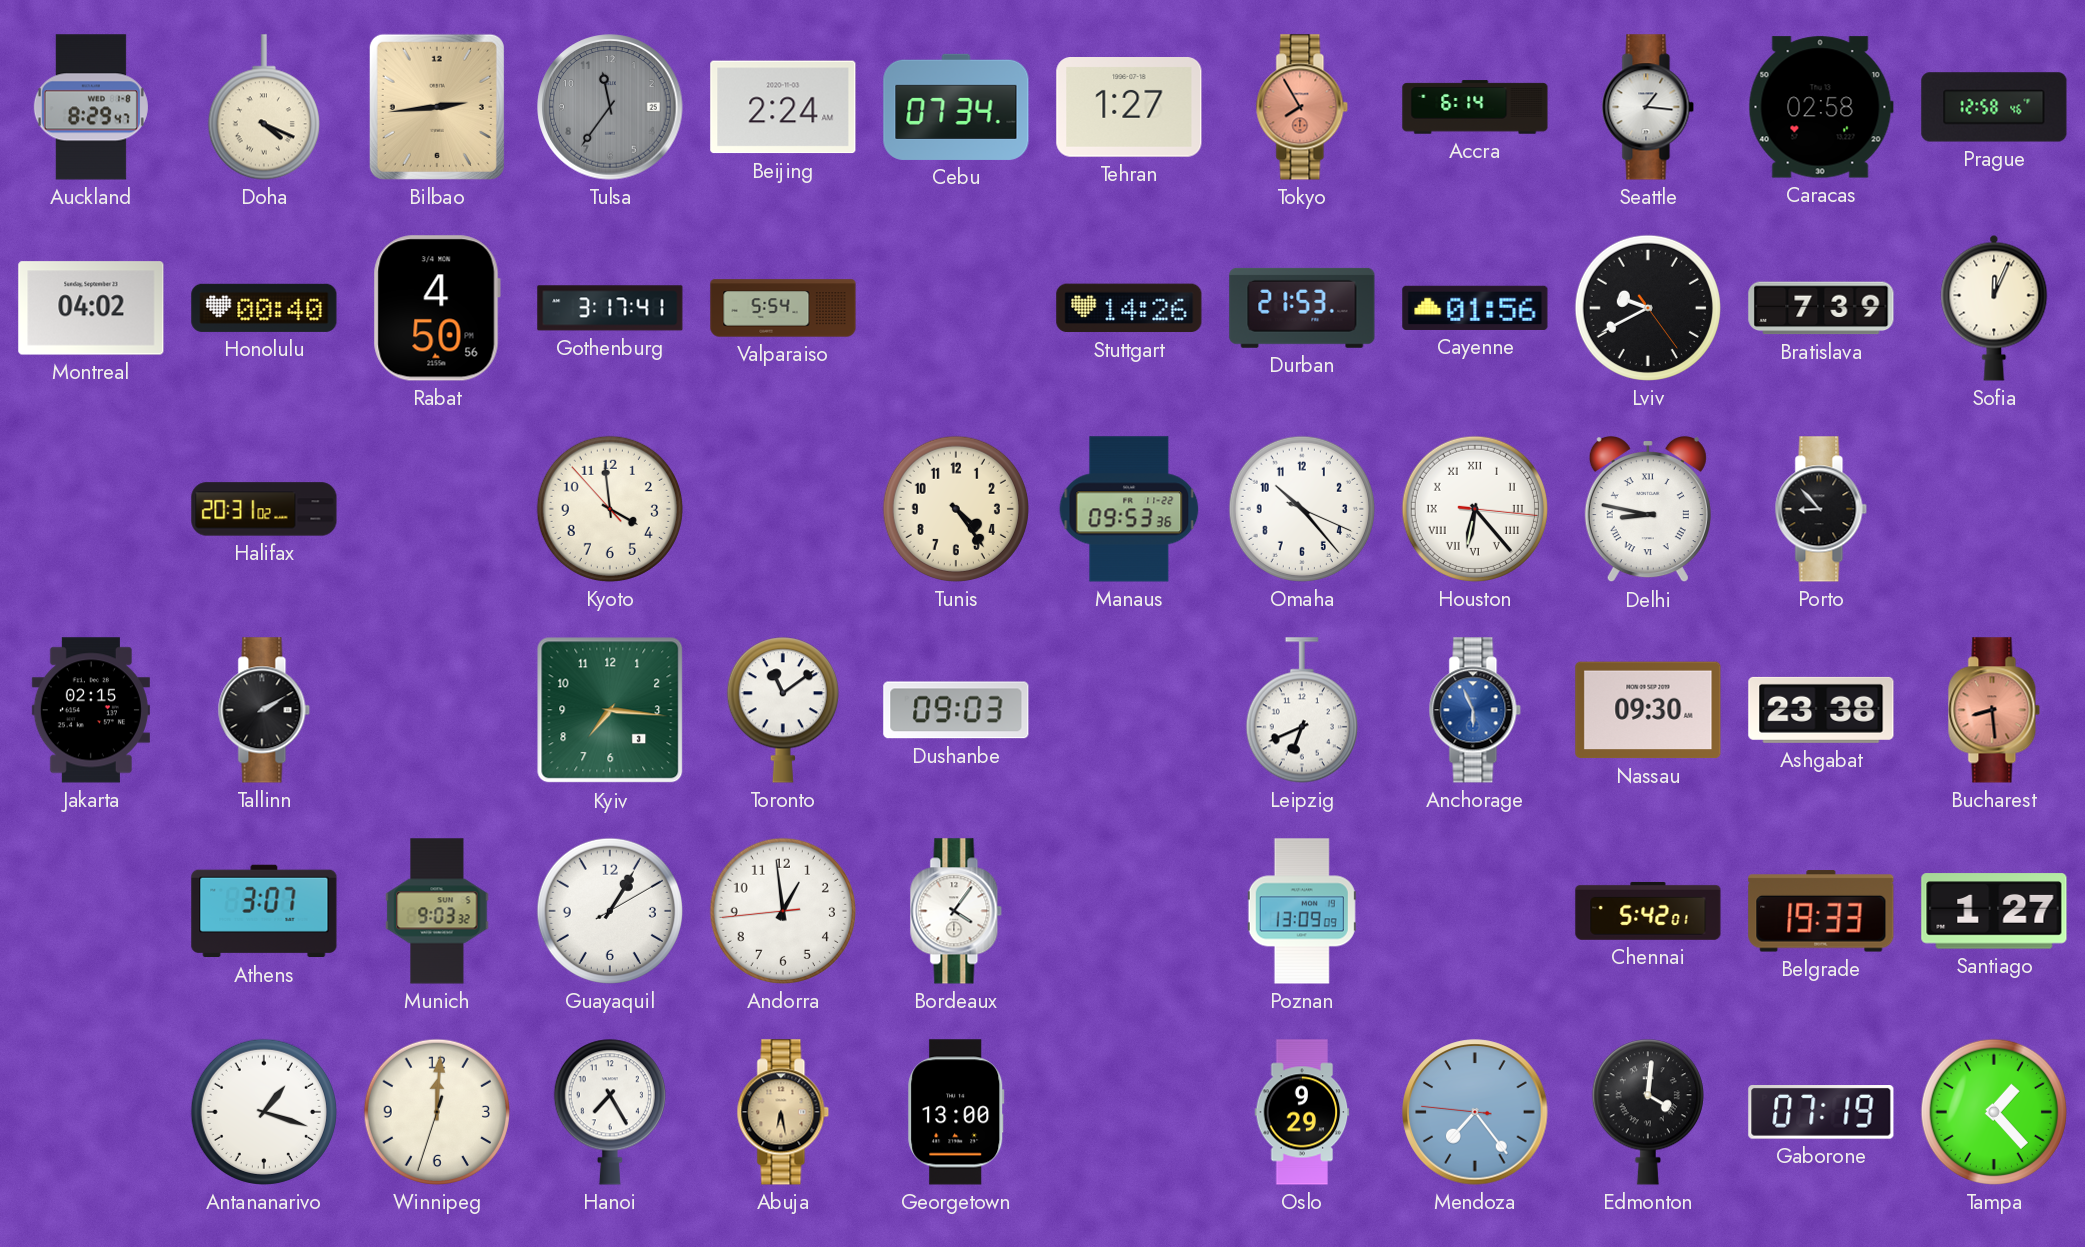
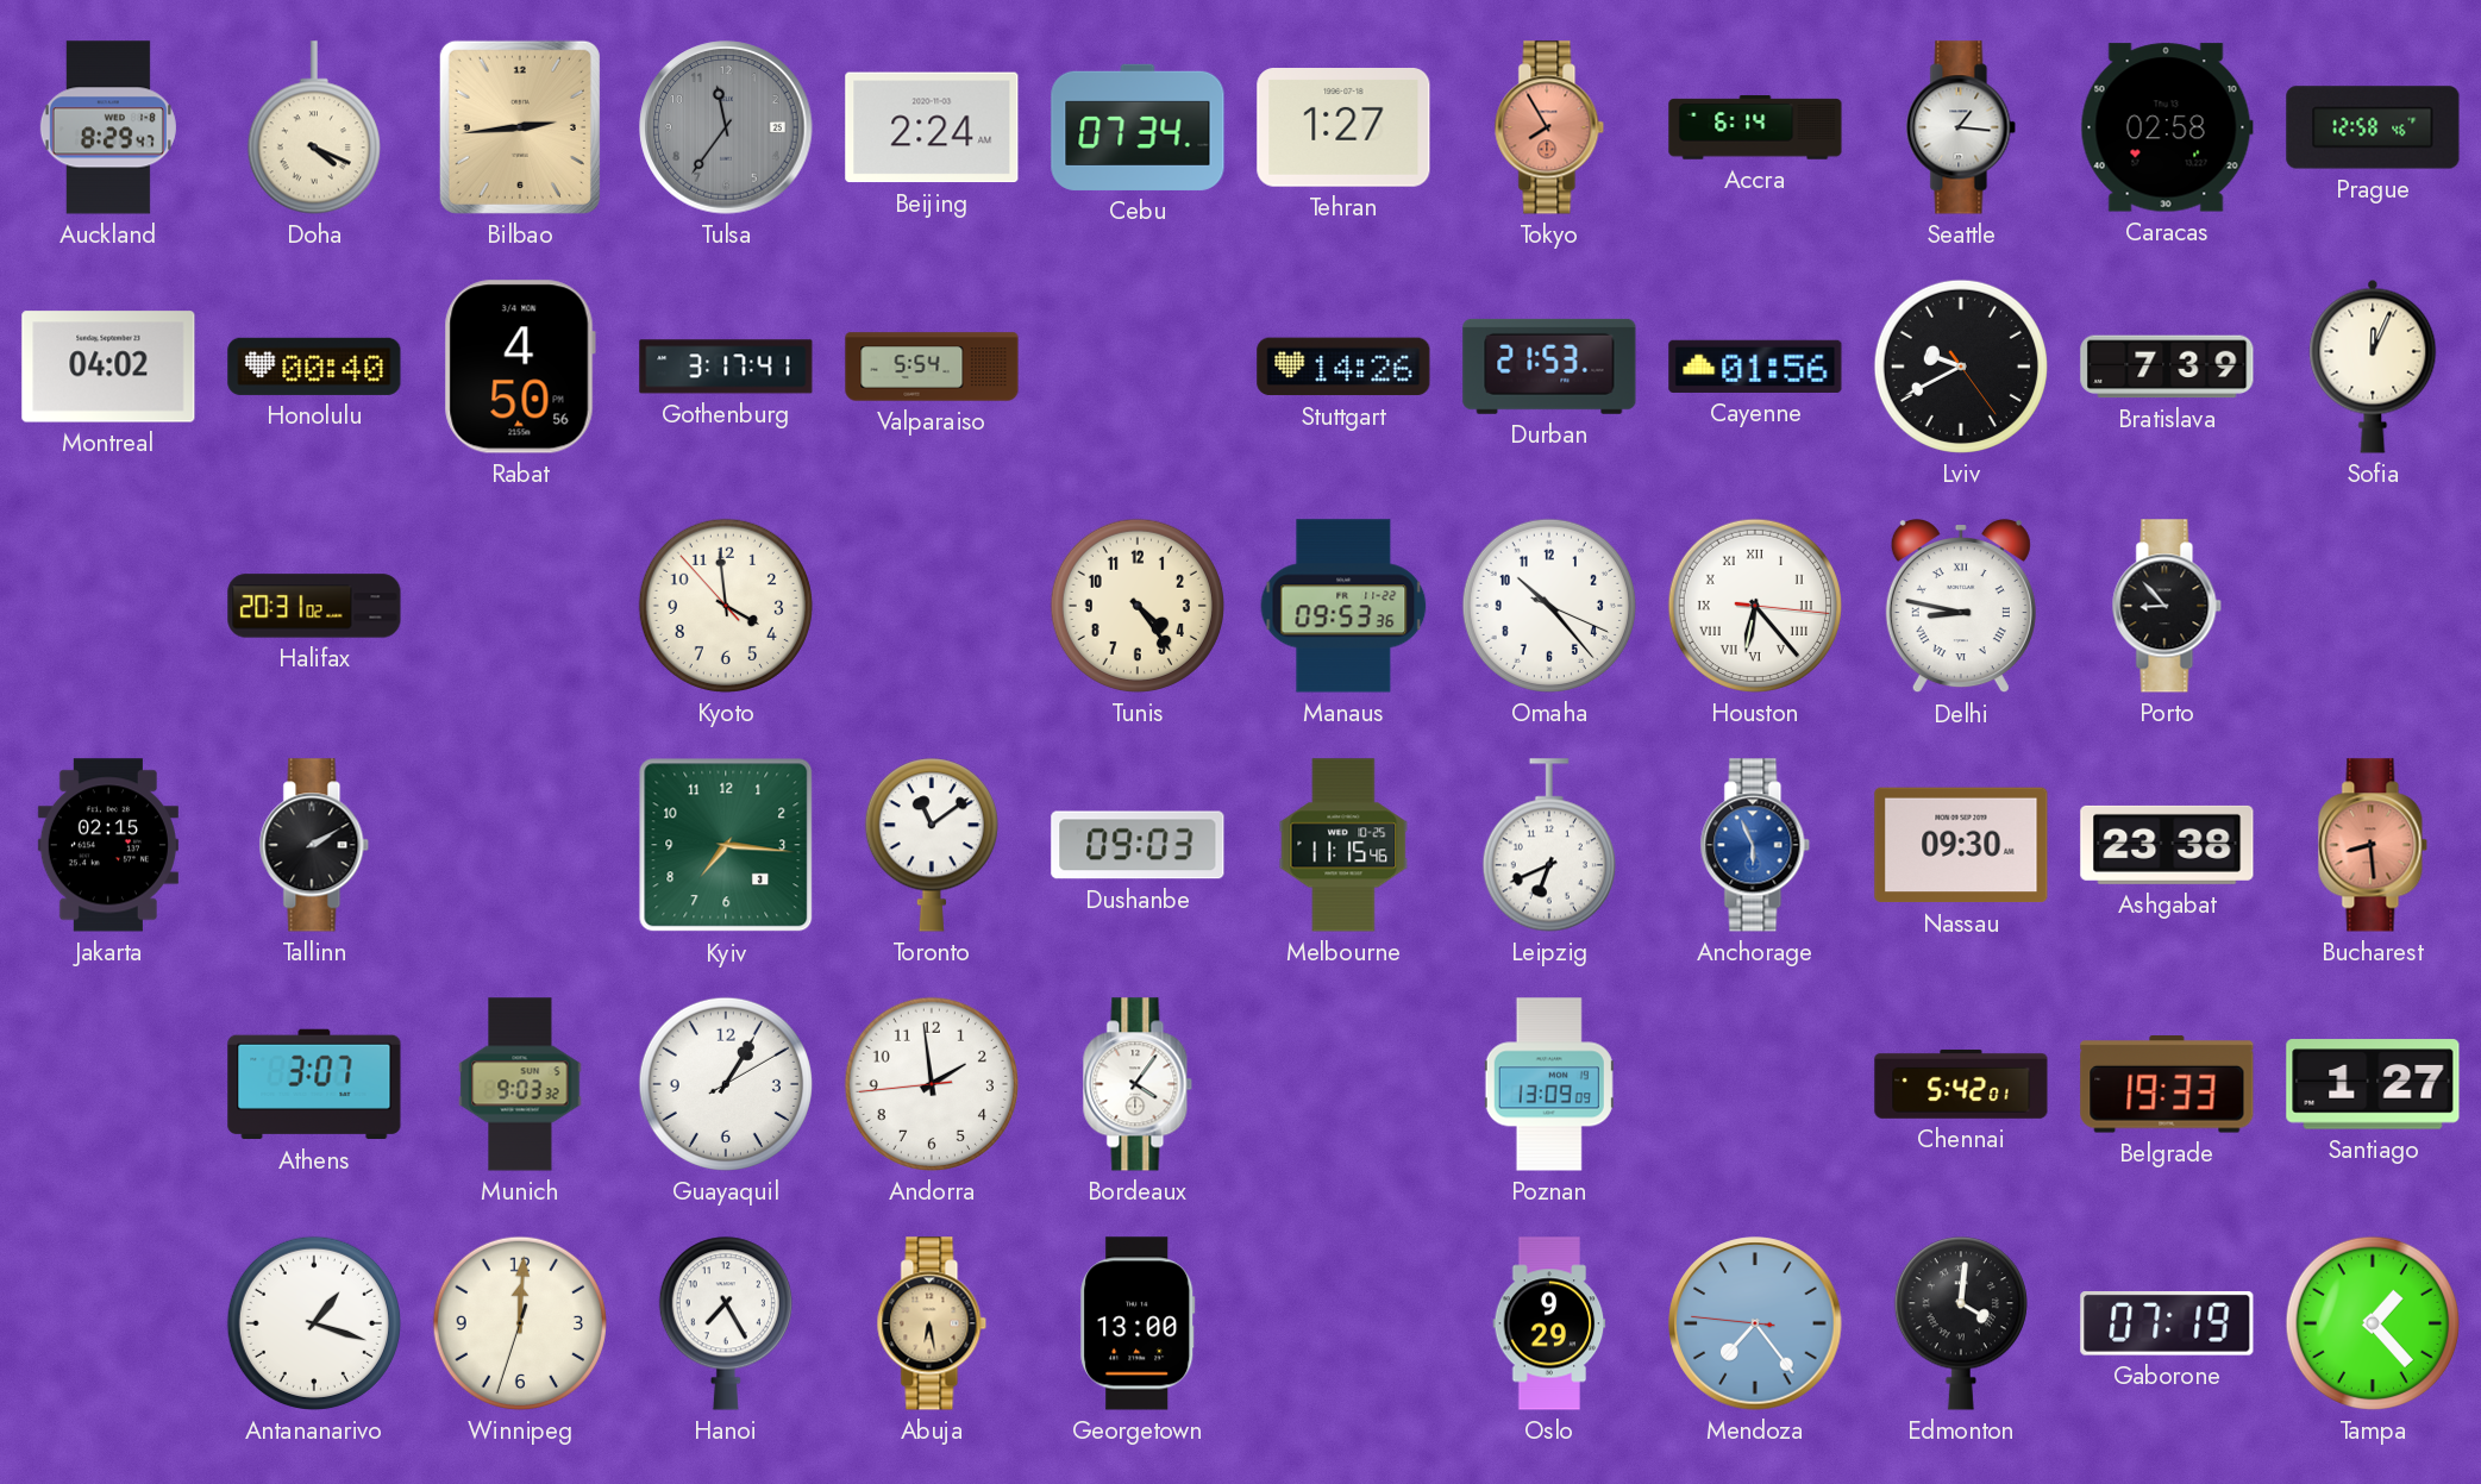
Melbourne: none -> 11:15 (1343, 845)
Andorra: 12:58 -> 1:58 (932, 1084)
